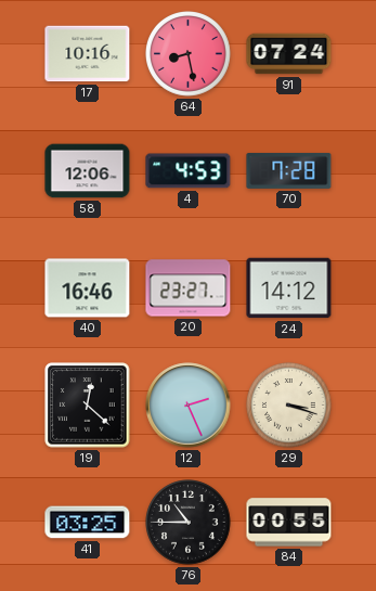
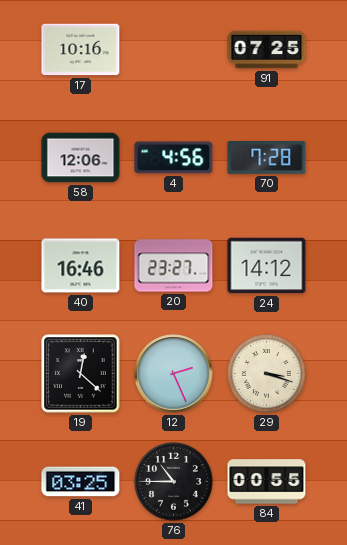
64: 8:28 -> none (189, 54)
91: 07:24 -> 07:25 (267, 50)
4: 4:53 -> 4:56 (174, 158)
